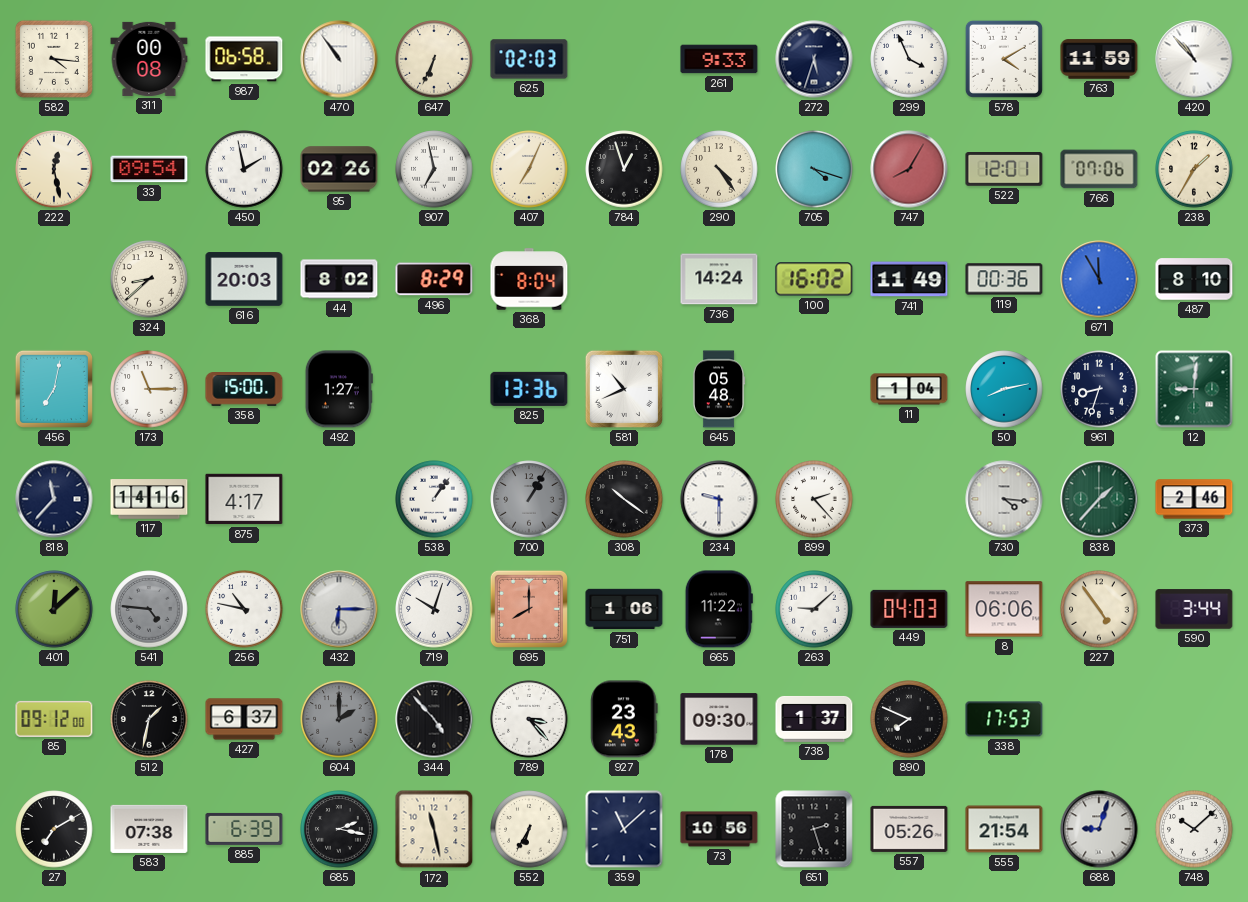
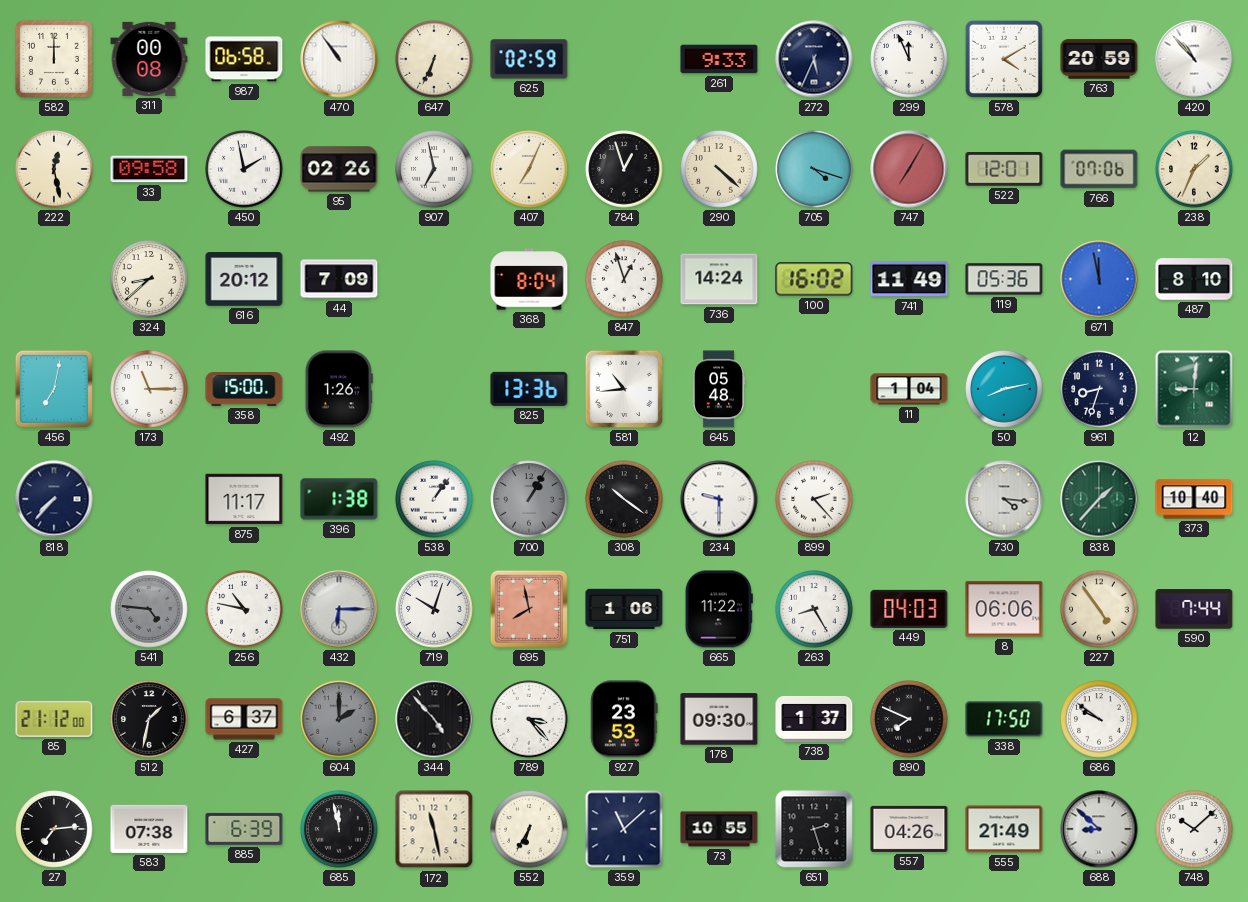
582: 4:16 -> 12:00 (54, 59)
625: 02:03 -> 02:59 (529, 59)
272: 5:33 -> 5:34 (814, 59)
299: 3:56 -> 11:56 (909, 59)
763: 11:59 -> 20:59 (1099, 59)
33: 09:54 -> 09:58 (149, 169)
290: 4:24 -> 4:22 (719, 169)
747: 8:05 -> 7:05 (909, 169)
238: 1:35 -> 1:34 (1194, 169)
616: 20:03 -> 20:12 (244, 279)
44: 8:02 -> 7:09 (339, 279)
496: 8:29 -> none (434, 279)
847: none -> 12:57 (624, 279)
119: 00:36 -> 05:36 (1004, 279)
671: 11:55 -> 11:58 (1099, 279)
492: 1:27 -> 1:26 (339, 389)
581: 10:41 -> 10:44 (624, 389)
818: 11:37 -> 7:37 (54, 499)
117: 14:16 -> none (149, 499)
875: 4:17 -> 11:17 (244, 499)
396: none -> 1:38 (339, 499)
373: 2:46 -> 10:40 (1194, 499)
401: 12:08 -> none (54, 609)
695: 8:00 -> 7:58 (529, 609)
263: 9:08 -> 8:25 (814, 609)
590: 3:44 -> 7:44 (1194, 609)
85: 09:12 -> 21:12 (54, 719)
927: 23:43 -> 23:53 (624, 719)
338: 17:53 -> 17:50 (1004, 719)
686: none -> 9:51 (1099, 719)
27: 7:10 -> 7:14 (54, 829)
685: 2:17 -> 11:58 (339, 829)
73: 10:56 -> 10:55 (719, 829)
557: 05:26 -> 04:26 (909, 829)
555: 21:54 -> 21:49 (1004, 829)
688: 9:03 -> 8:52 (1099, 829)
